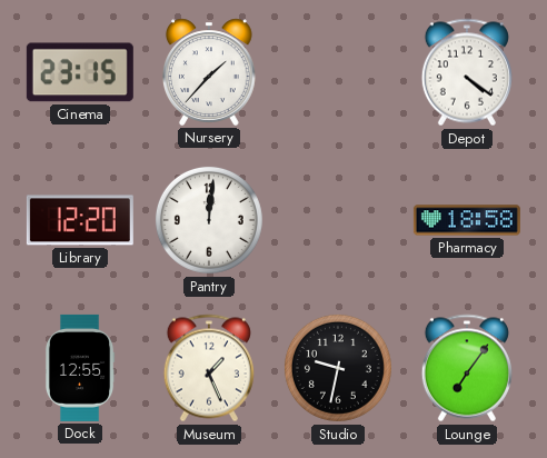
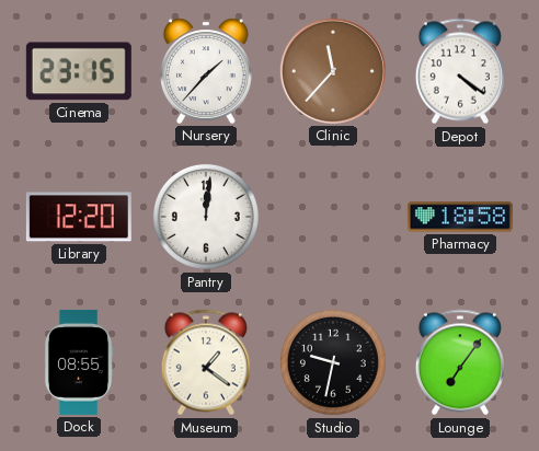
Clinic: none -> 11:37 (333, 71)
Dock: 12:55 -> 08:55 (79, 362)
Museum: 1:26 -> 1:21 (206, 362)
